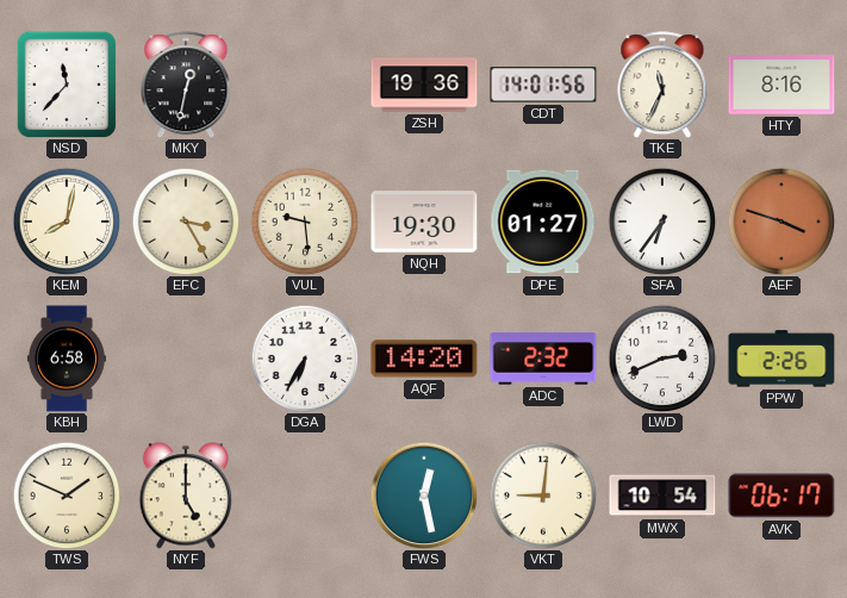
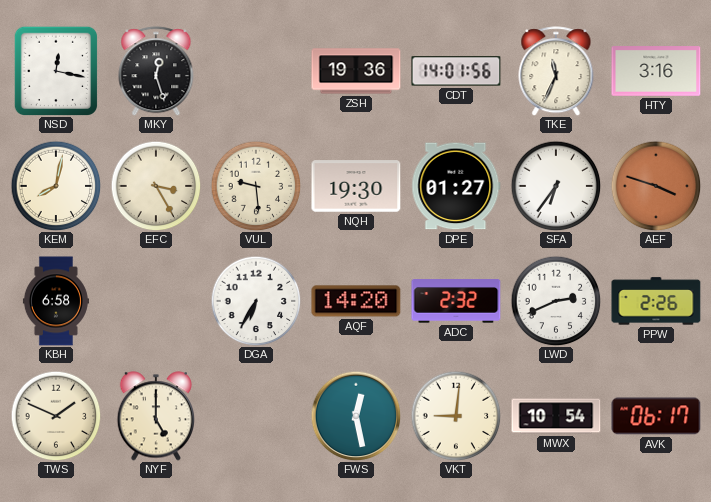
NSD: 11:37 -> 12:17 (55, 70)
MKY: 12:32 -> 12:27 (156, 71)
HTY: 8:16 -> 3:16 (656, 71)
